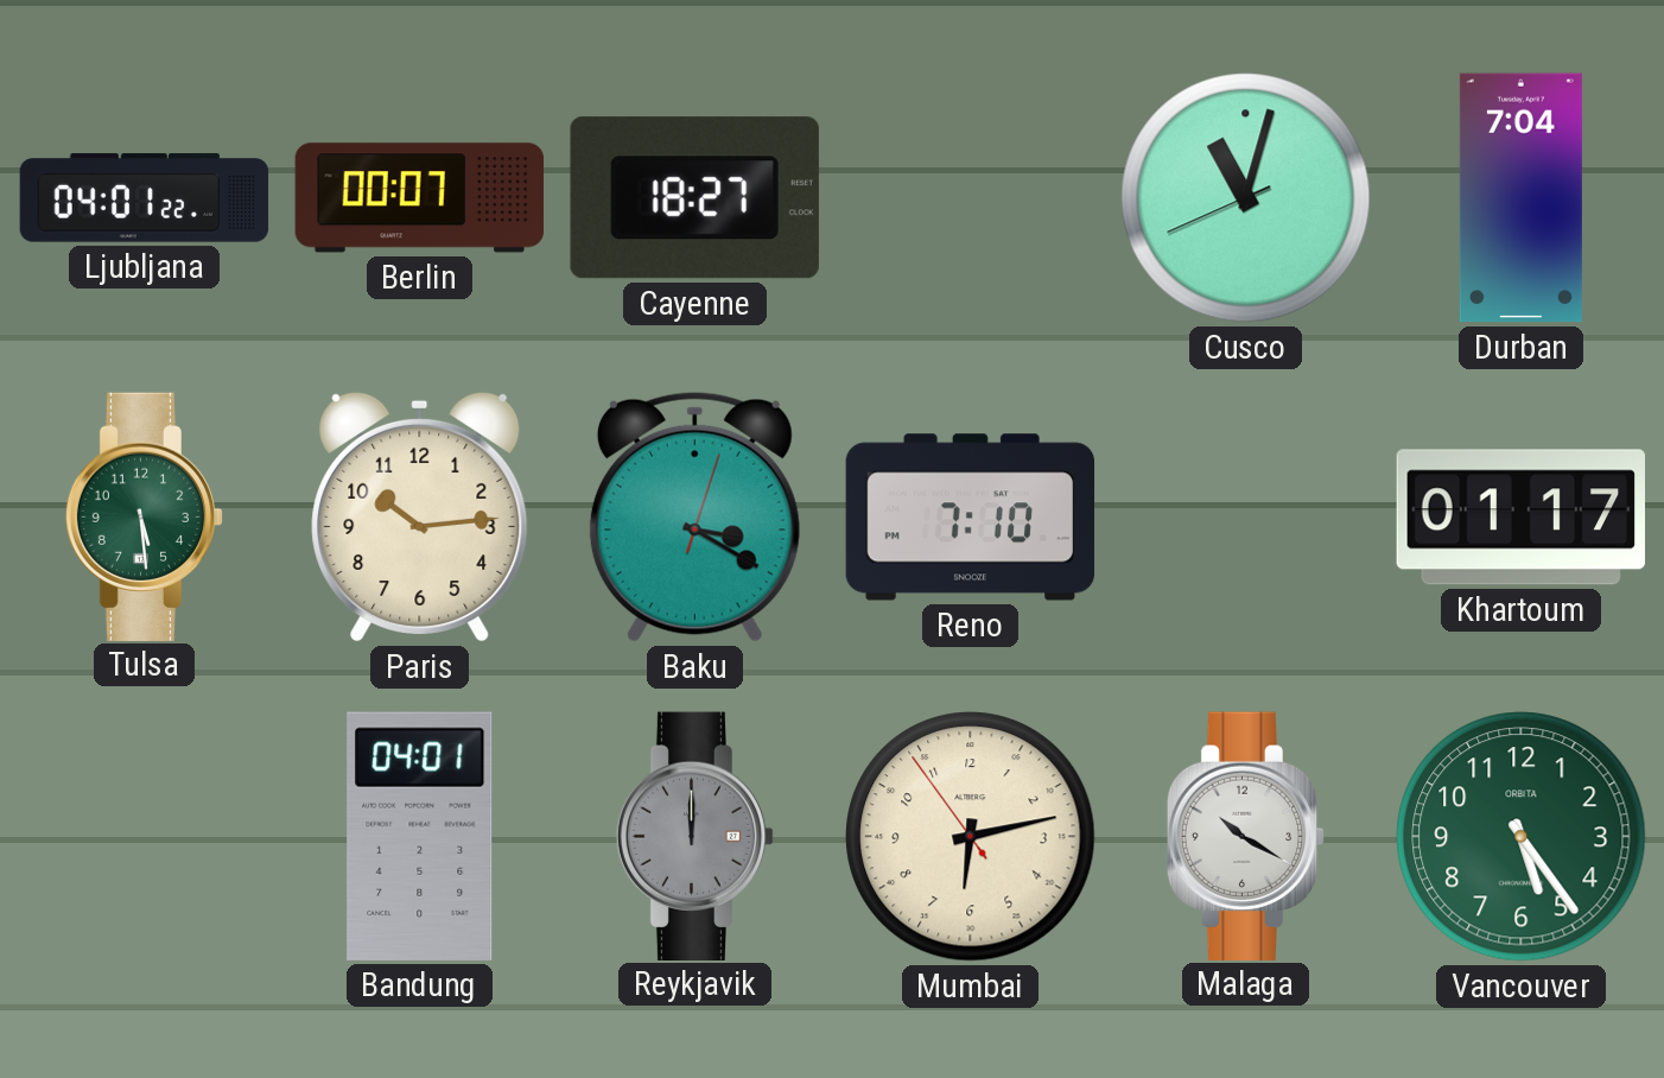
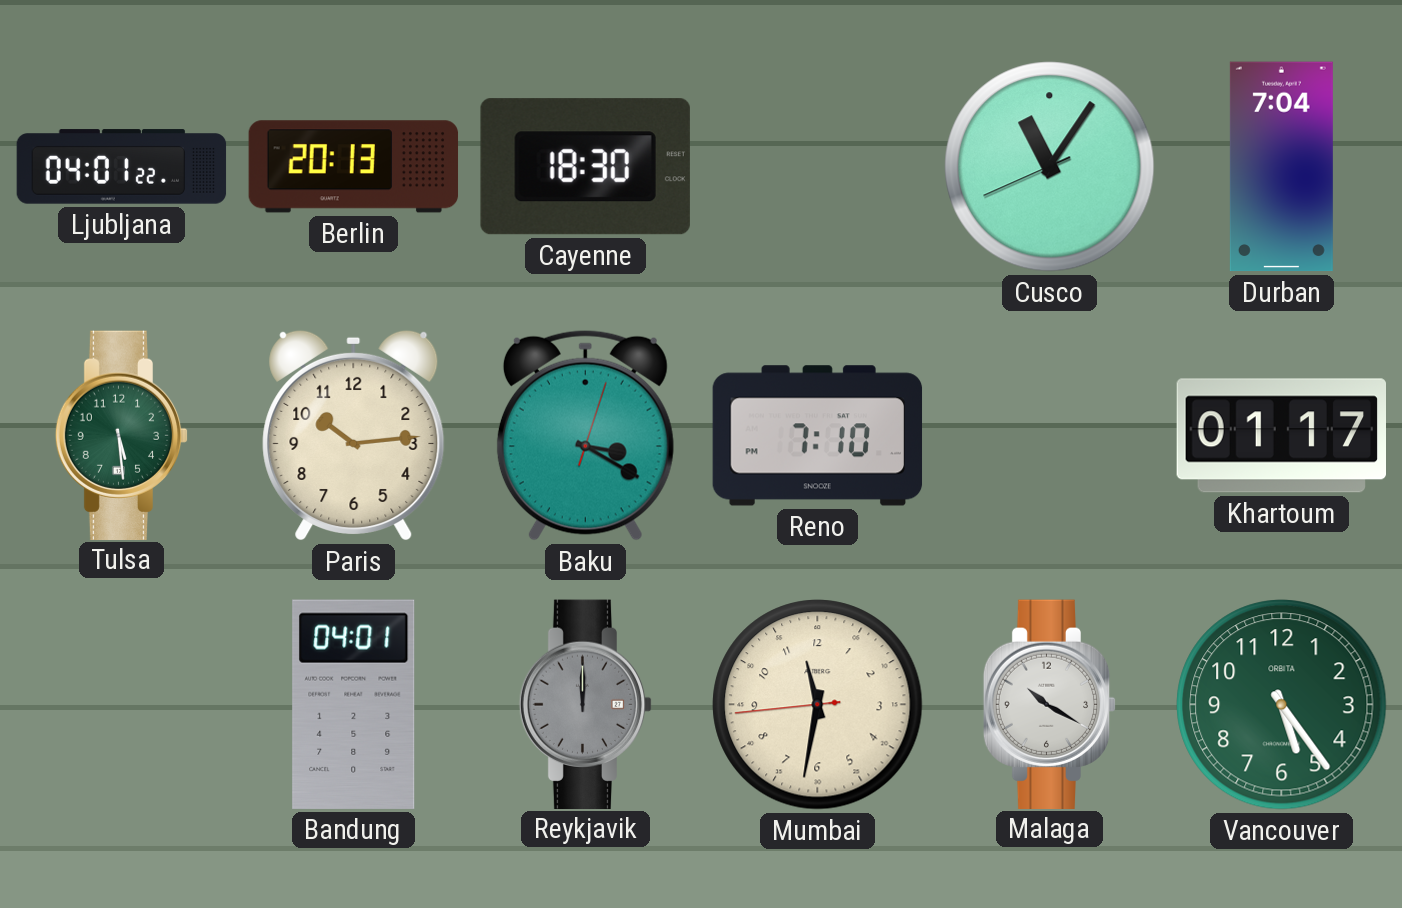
Berlin: 00:07 -> 20:13 (354, 167)
Cayenne: 18:27 -> 18:30 (585, 167)
Cusco: 11:02 -> 11:05 (1050, 167)
Mumbai: 6:12 -> 11:31 (818, 705)
